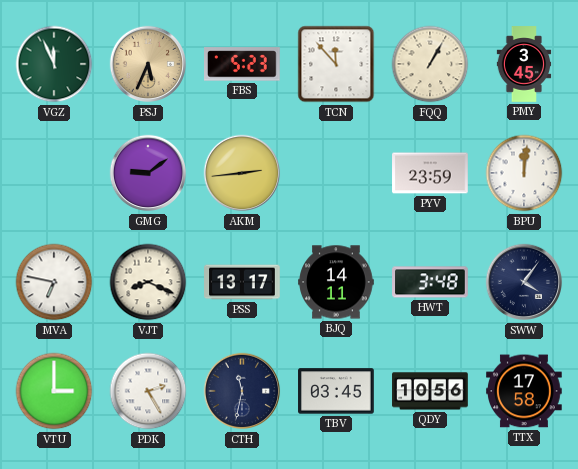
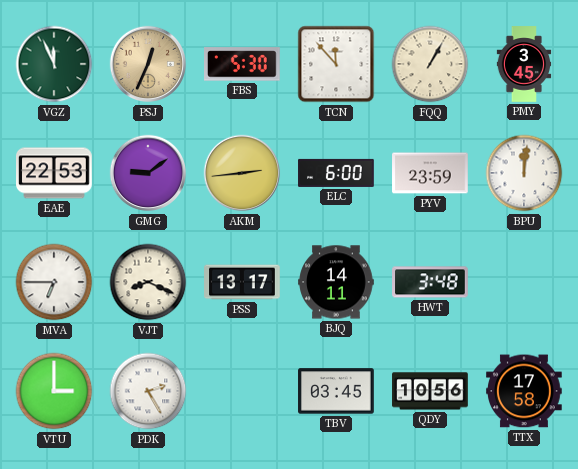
PSJ: 5:34 -> 12:34 (148, 64)
FBS: 5:23 -> 5:30 (243, 64)
EAE: none -> 22:53 (55, 173)
ELC: none -> 6:00 (336, 173)
MVA: 6:47 -> 6:45 (54, 282)
SWW: 4:06 -> none (524, 282)
CTH: 11:32 -> none (242, 391)
